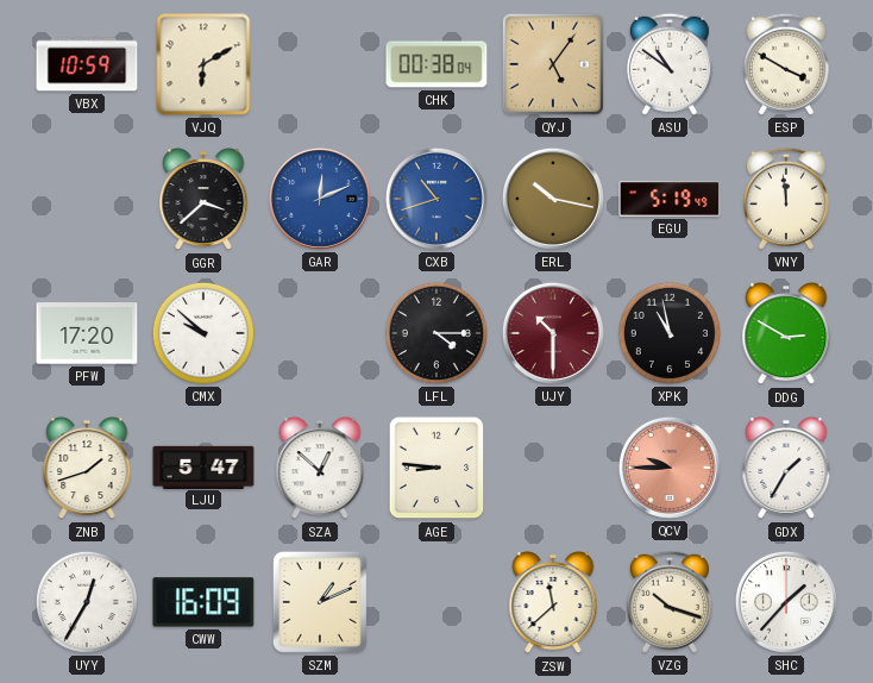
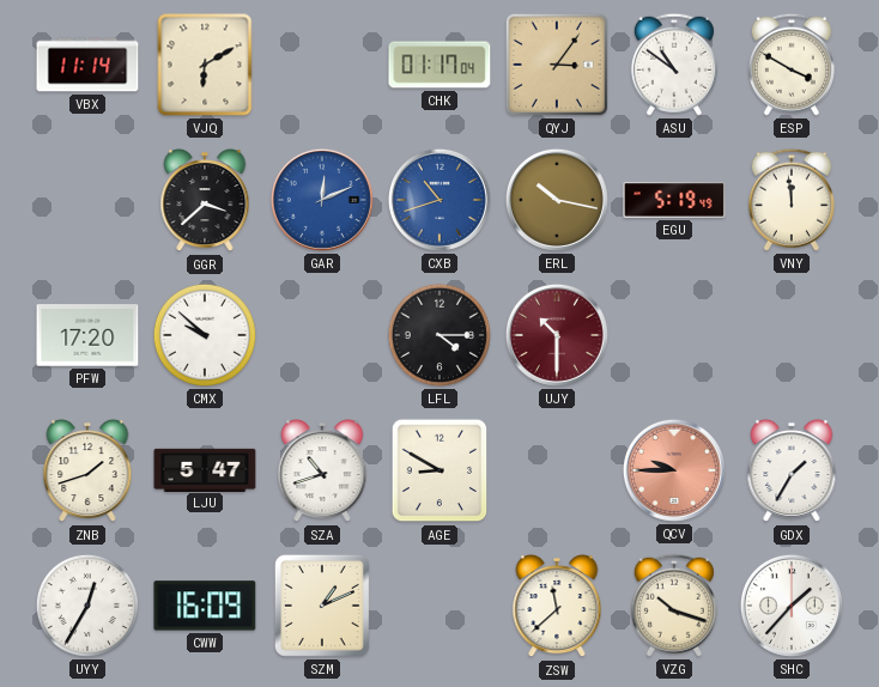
VBX: 10:59 -> 11:14 (87, 65)
CHK: 00:38 -> 01:17 (440, 65)
QYJ: 5:06 -> 3:06 (557, 65)
XPK: 10:58 -> none (670, 333)
DDG: 2:50 -> none (786, 334)
SZA: 12:52 -> 10:42 (322, 472)
AGE: 8:46 -> 8:50 (440, 470)
